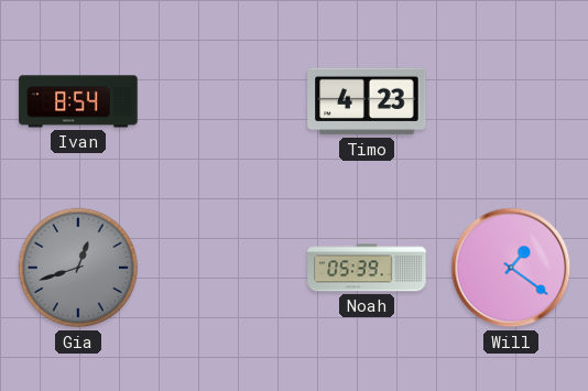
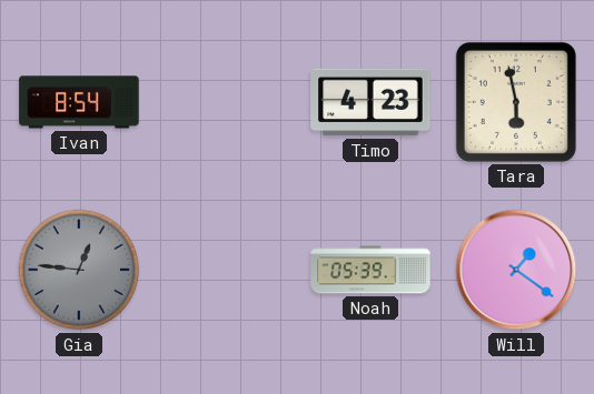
Tara: none -> 5:58 (516, 102)
Gia: 12:42 -> 12:46 (79, 270)
